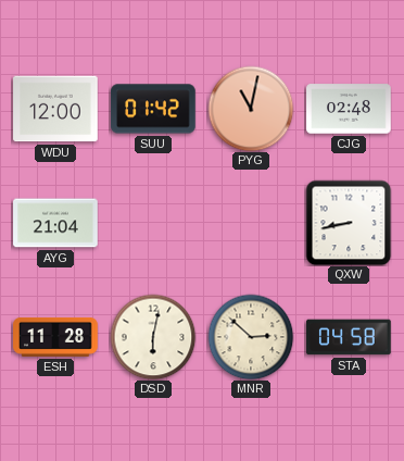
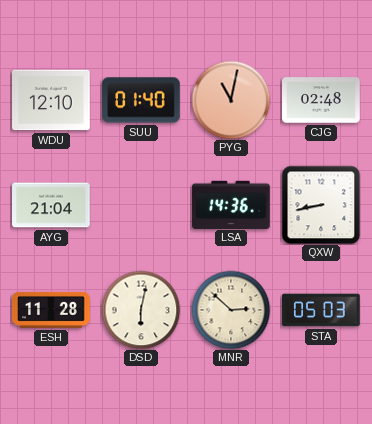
WDU: 12:00 -> 12:10 (51, 100)
SUU: 01:42 -> 01:40 (141, 100)
LSA: none -> 14:36 (231, 204)
STA: 04:58 -> 05:03 (321, 310)
